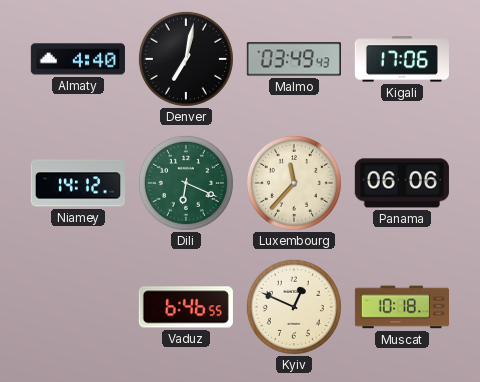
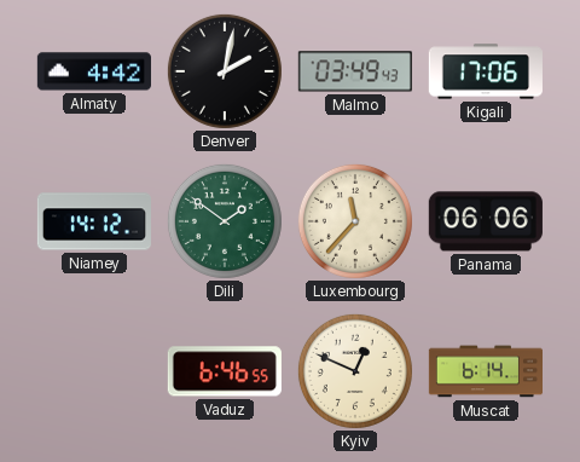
Almaty: 4:40 -> 4:42 (94, 71)
Denver: 7:02 -> 2:02 (225, 71)
Dili: 6:19 -> 1:51 (225, 221)
Muscat: 10:18 -> 6:14 (485, 371)
